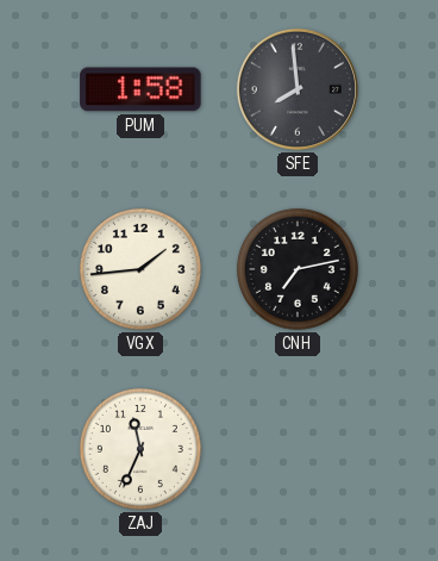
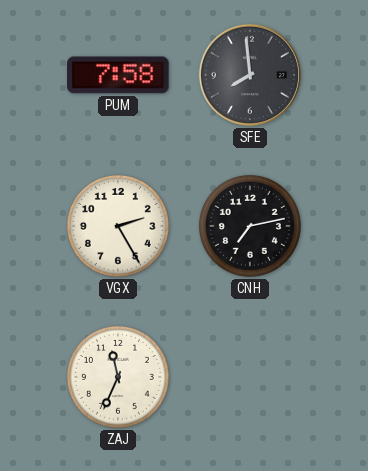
PUM: 1:58 -> 7:58 (118, 75)
VGX: 1:44 -> 2:25 (118, 226)
